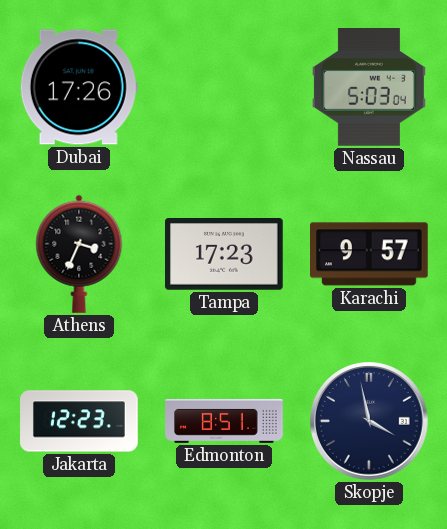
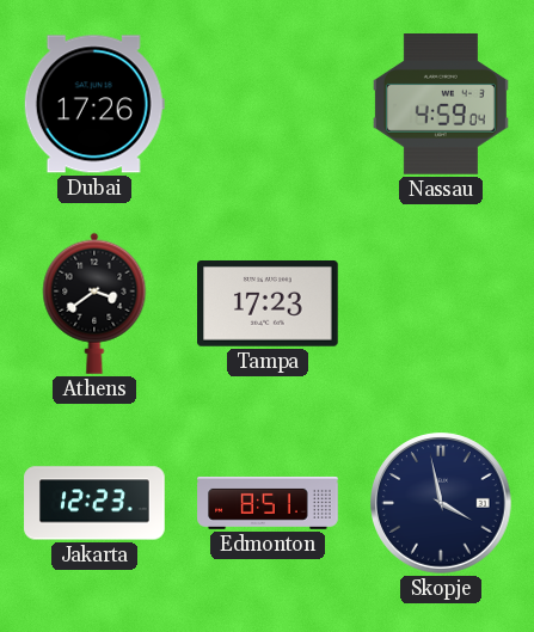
Nassau: 5:03 -> 4:59 (441, 105)
Athens: 3:34 -> 3:39 (94, 303)
Karachi: 9:57 -> none (370, 254)
